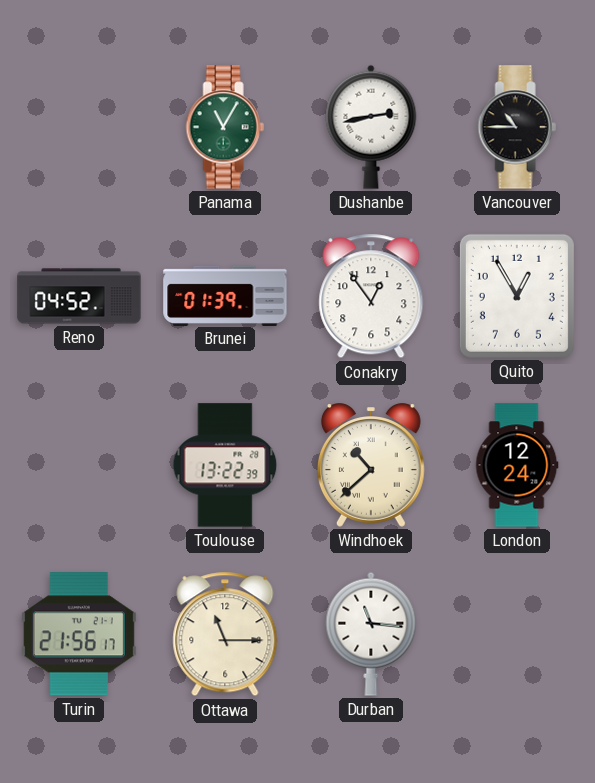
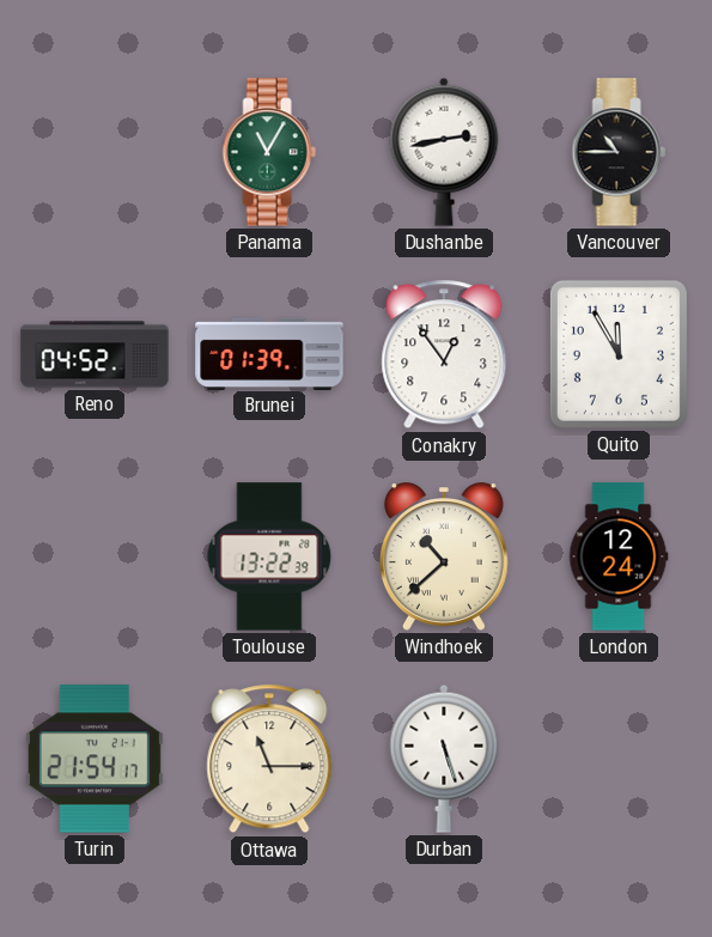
Quito: 12:55 -> 11:55 (619, 354)
Turin: 21:56 -> 21:54 (95, 759)
Durban: 11:16 -> 5:27 (444, 759)
